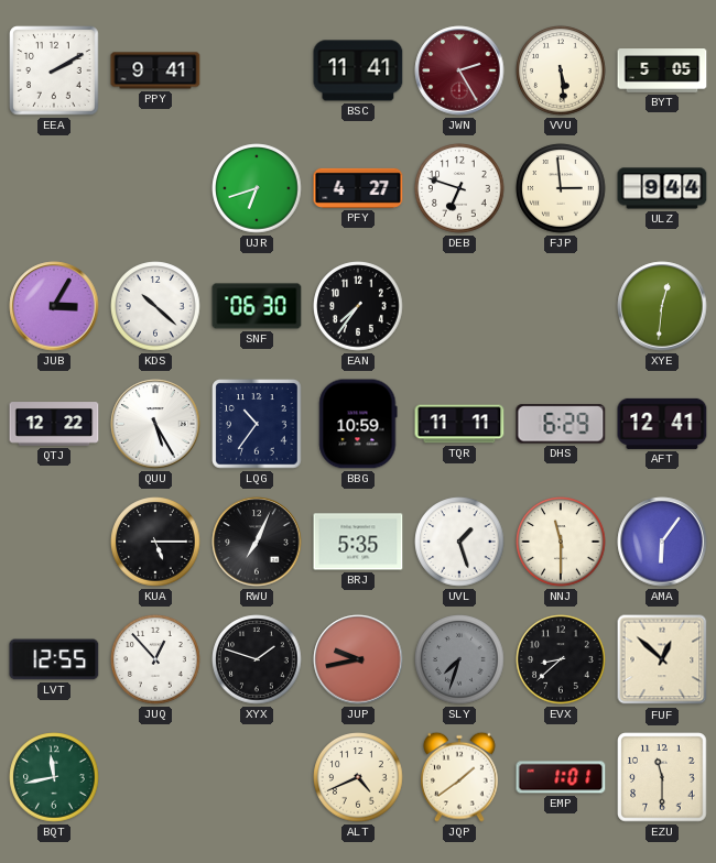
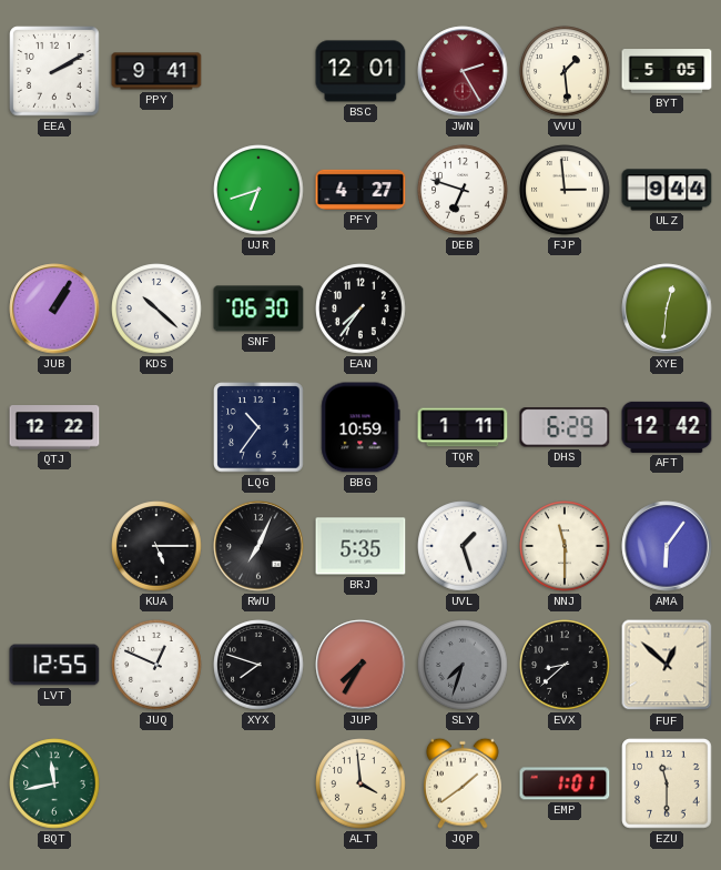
BSC: 11:41 -> 12:01 (360, 71)
VVU: 5:29 -> 1:29 (565, 71)
JUB: 3:05 -> 1:05 (54, 308)
QUU: 5:25 -> none (155, 424)
TQR: 11:11 -> 1:11 (463, 427)
AFT: 12:41 -> 12:42 (667, 427)
JUQ: 12:53 -> 12:49 (156, 665)
XYX: 1:48 -> 7:48 (258, 665)
JUP: 9:43 -> 7:35 (360, 665)
ALT: 4:41 -> 3:59 (360, 783)
